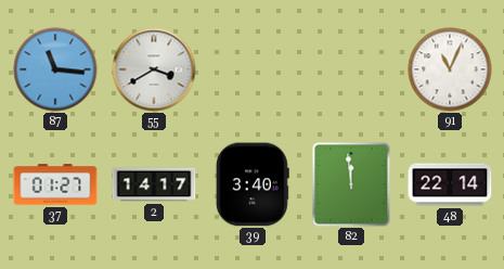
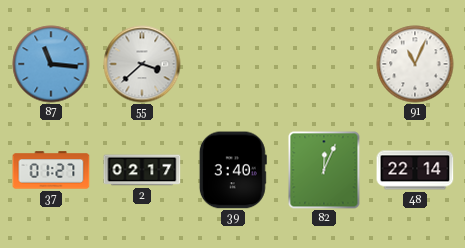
55: 3:40 -> 3:38 (142, 64)
2: 14:17 -> 02:17 (142, 170)
82: 11:59 -> 12:04 (324, 170)
